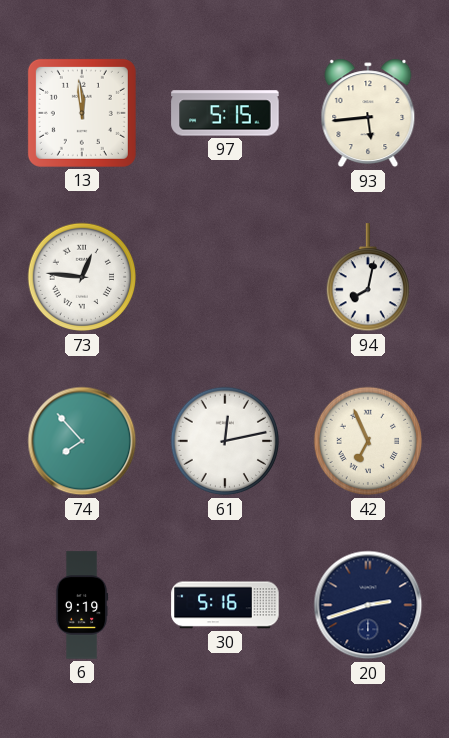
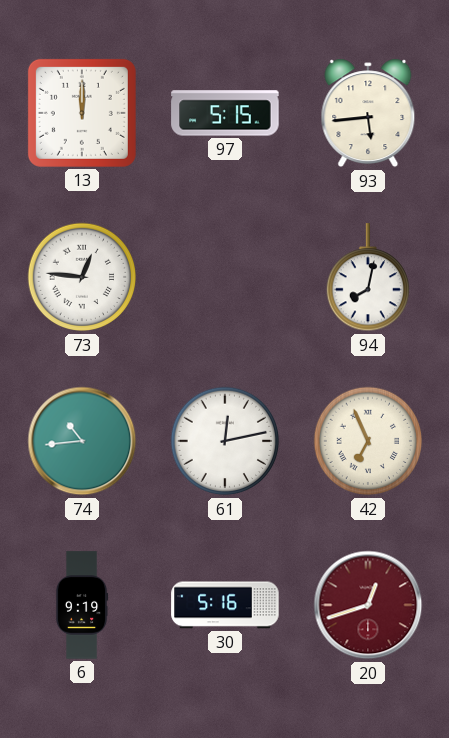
13: 11:59 -> 12:00 (82, 113)
74: 7:53 -> 10:44 (82, 441)
20: 2:42 -> 12:42 (368, 605)
20 dial: navy -> burgundy (368, 605)
